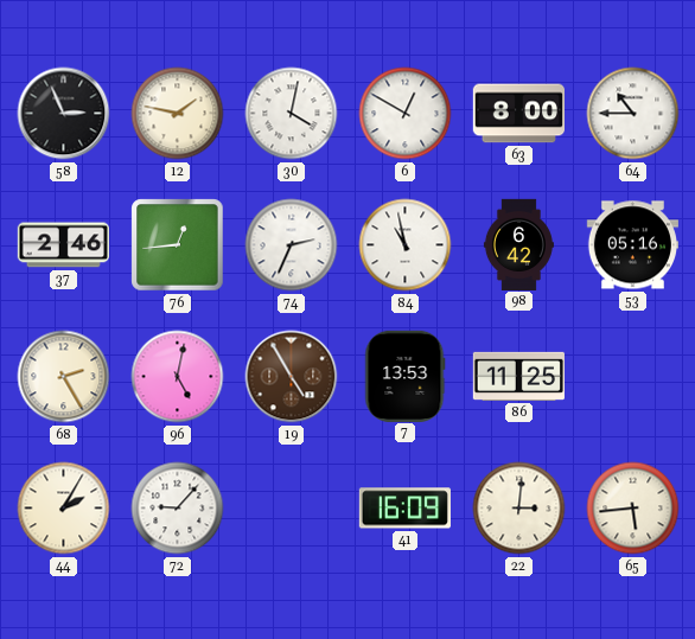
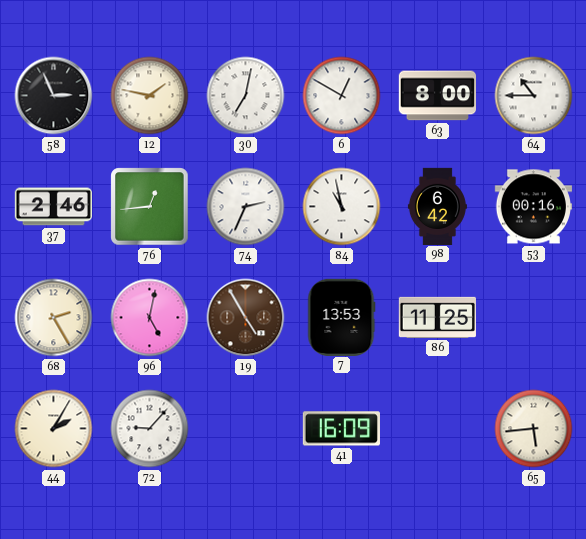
30: 4:02 -> 7:02 (246, 96)
53: 05:16 -> 00:16 (533, 207)
22: 3:01 -> none (519, 509)
